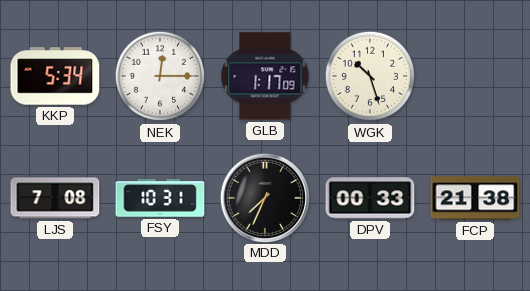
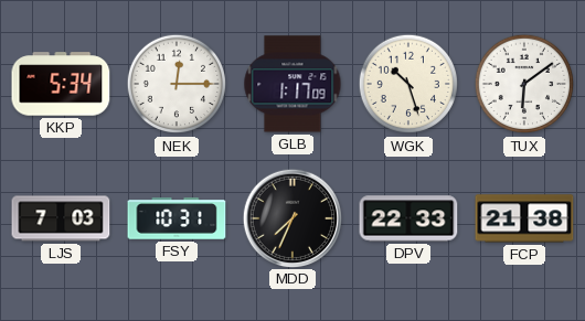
TUX: none -> 6:09 (524, 84)
LJS: 7:08 -> 7:03 (61, 218)
DPV: 00:33 -> 22:33 (408, 218)
